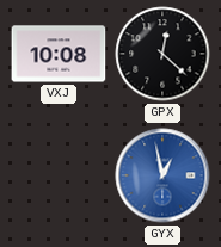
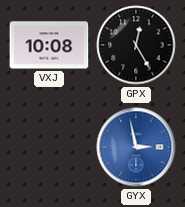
GPX: 12:22 -> 12:25 (136, 45)
GYX: 12:58 -> 2:58 (136, 147)
